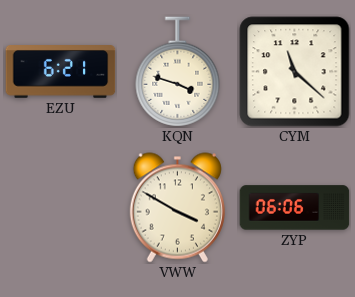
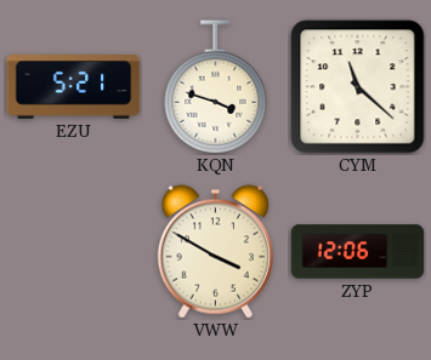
EZU: 6:21 -> 5:21 (74, 87)
ZYP: 06:06 -> 12:06 (358, 252)
